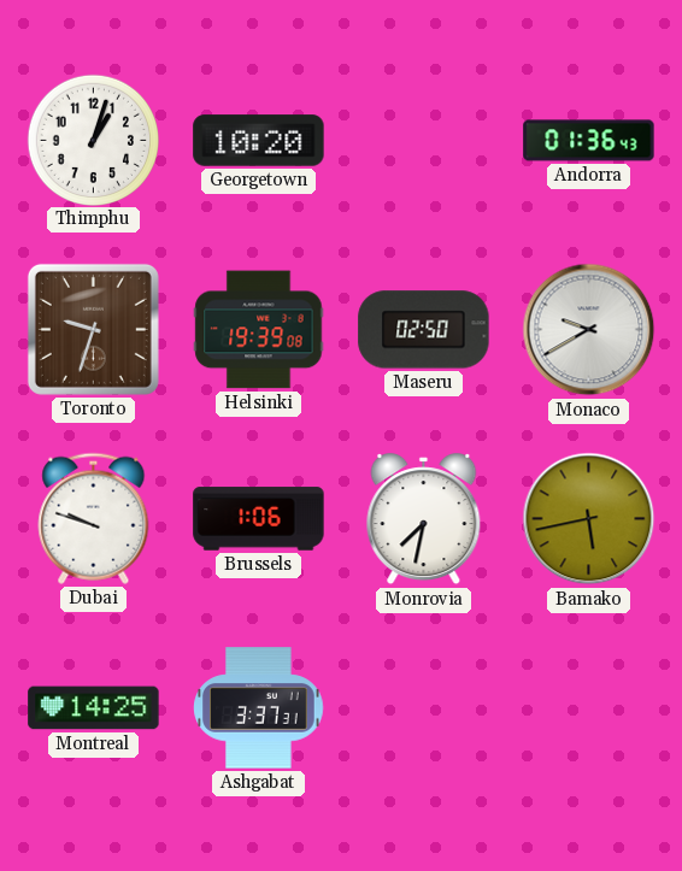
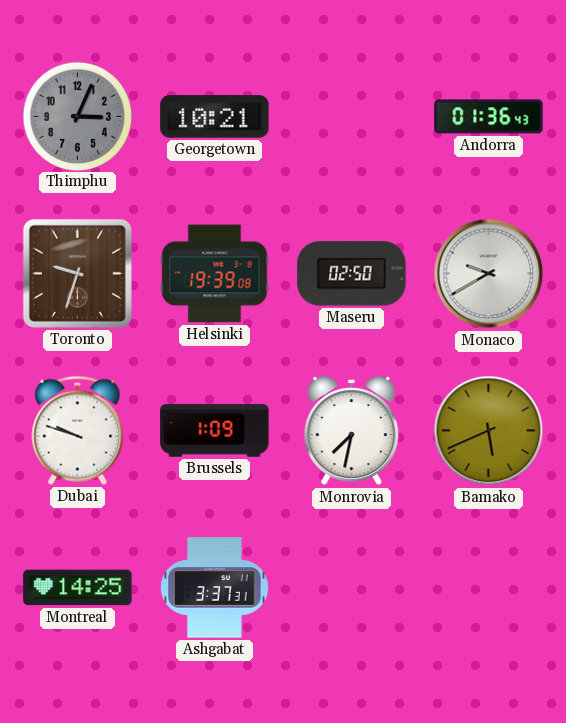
Thimphu: 1:03 -> 3:04 (77, 116)
Thimphu dial: white -> grey (77, 116)
Georgetown: 10:20 -> 10:21 (215, 117)
Brussels: 1:06 -> 1:09 (215, 431)
Bamako: 5:43 -> 5:41 (489, 431)
